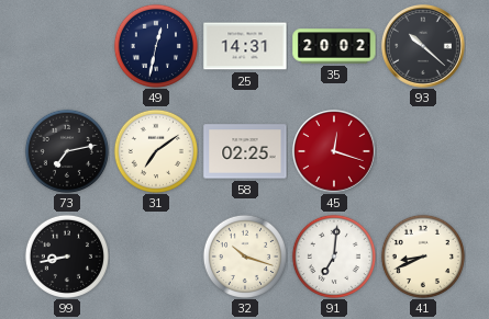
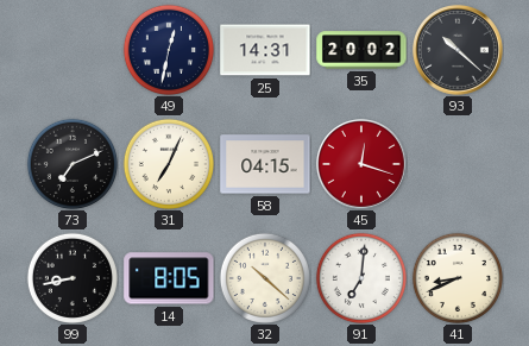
73: 7:13 -> 7:11 (73, 164)
31: 7:09 -> 7:04 (169, 164)
58: 02:25 -> 04:15 (265, 164)
14: none -> 8:05 (169, 278)
32: 10:18 -> 10:22 (265, 278)
